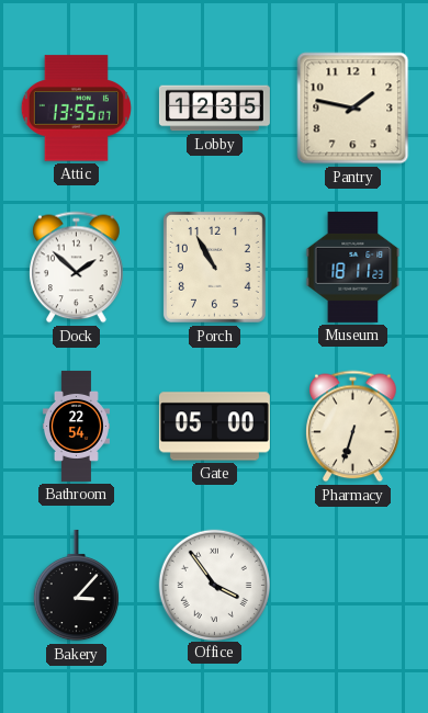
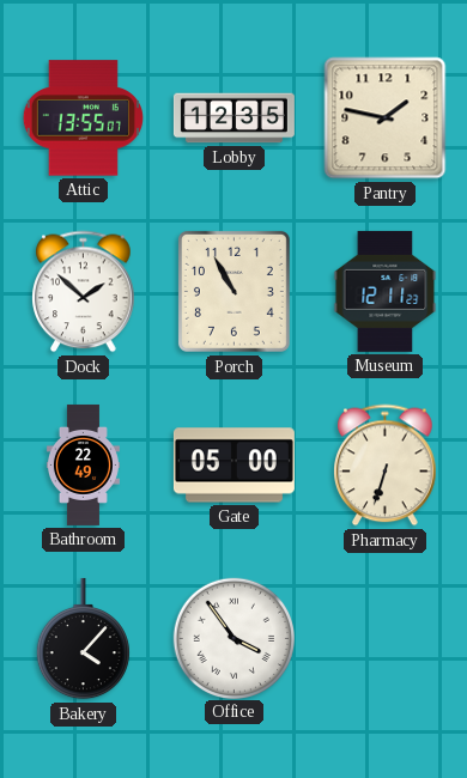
Museum: 18:11 -> 12:11 (386, 291)
Bathroom: 22:54 -> 22:49 (83, 464)
Bakery: 3:07 -> 4:07 (83, 639)
